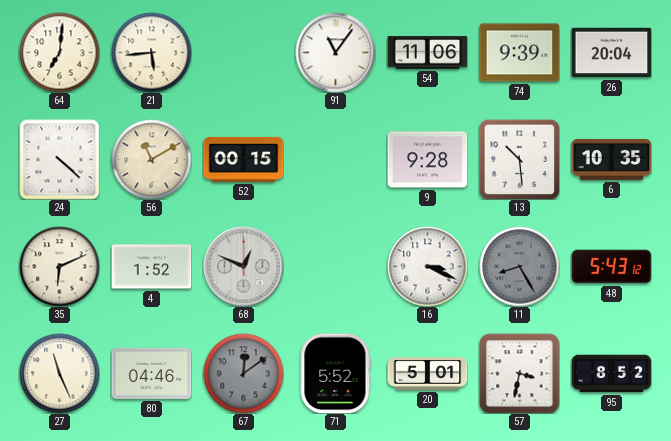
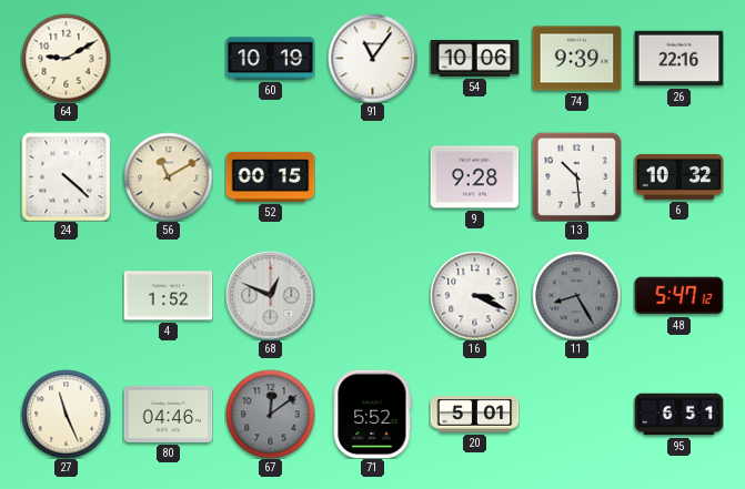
64: 7:01 -> 9:10 (66, 58)
21: 5:44 -> none (151, 52)
60: none -> 10:19 (270, 59)
54: 11:06 -> 10:06 (474, 59)
26: 20:04 -> 22:16 (678, 59)
6: 10:35 -> 10:32 (678, 176)
35: 6:11 -> none (59, 266)
48: 5:43 -> 5:47 (678, 296)
57: 3:32 -> none (519, 373)
95: 8:52 -> 6:51 (678, 415)
